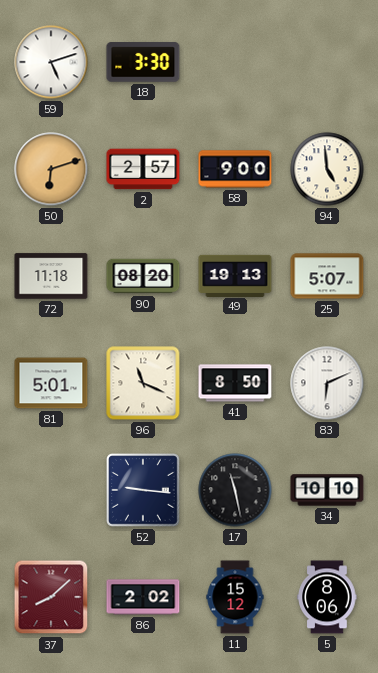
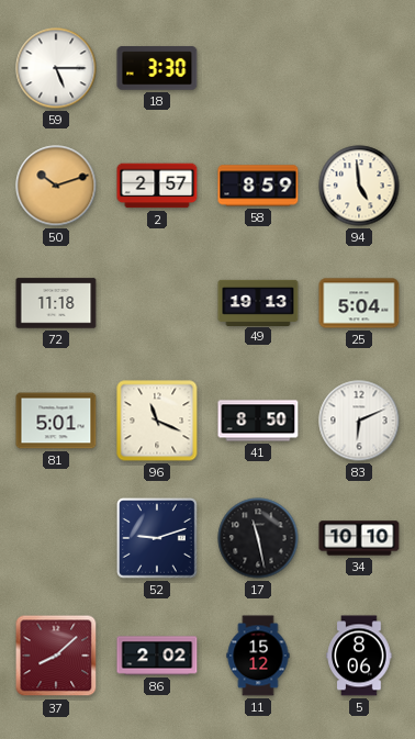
59: 5:12 -> 5:15 (56, 68)
50: 6:12 -> 10:12 (56, 186)
58: 9:00 -> 8:59 (258, 186)
90: 08:20 -> none (143, 276)
25: 5:07 -> 5:04 (359, 303)
52: 9:16 -> 9:12 (158, 539)
